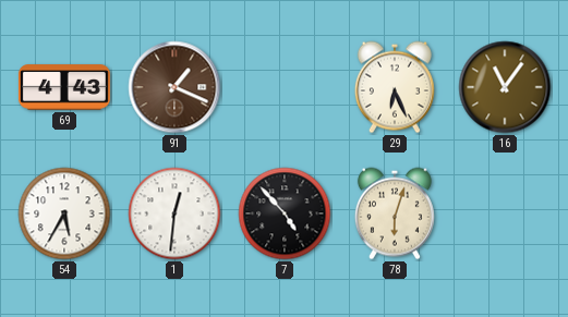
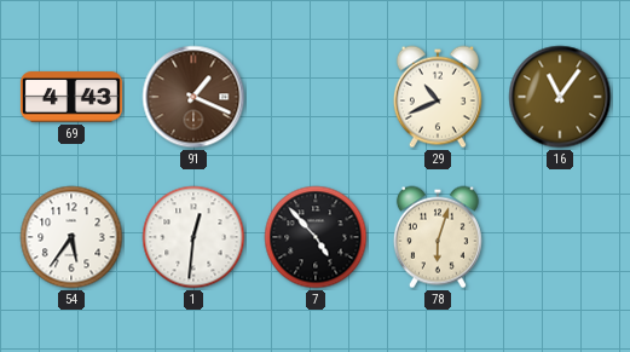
29: 6:26 -> 10:41 (438, 97)
54: 5:35 -> 5:36 (71, 237)
